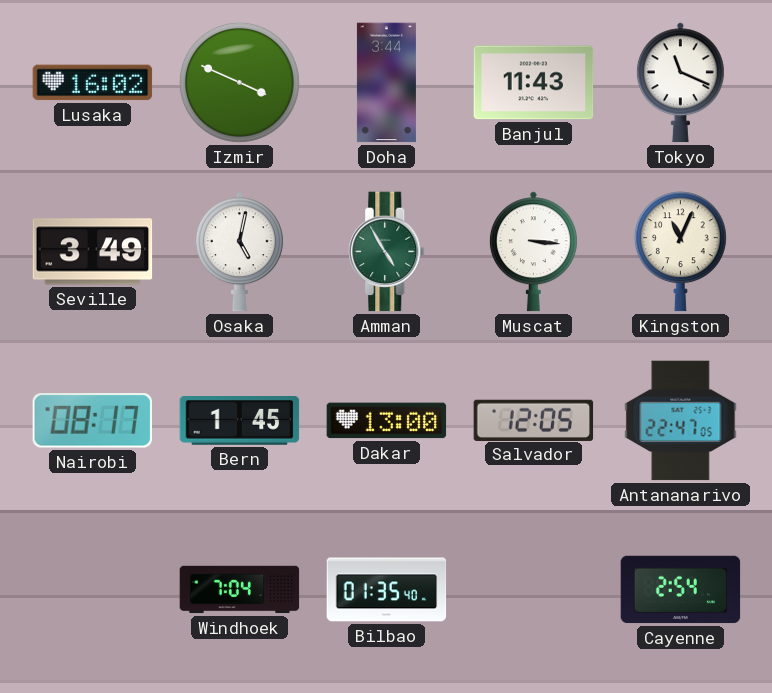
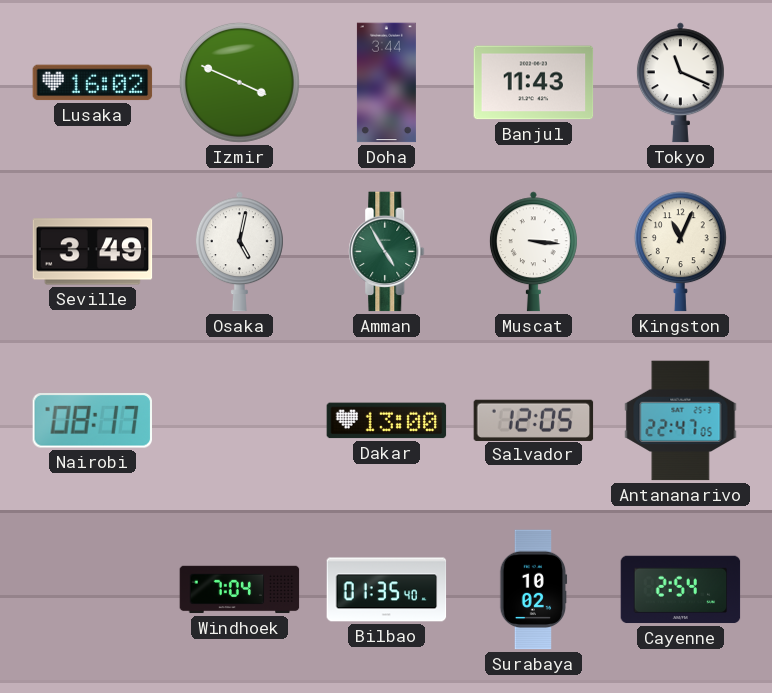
Bern: 1:45 -> none (240, 421)
Surabaya: none -> 10:02 (534, 590)
